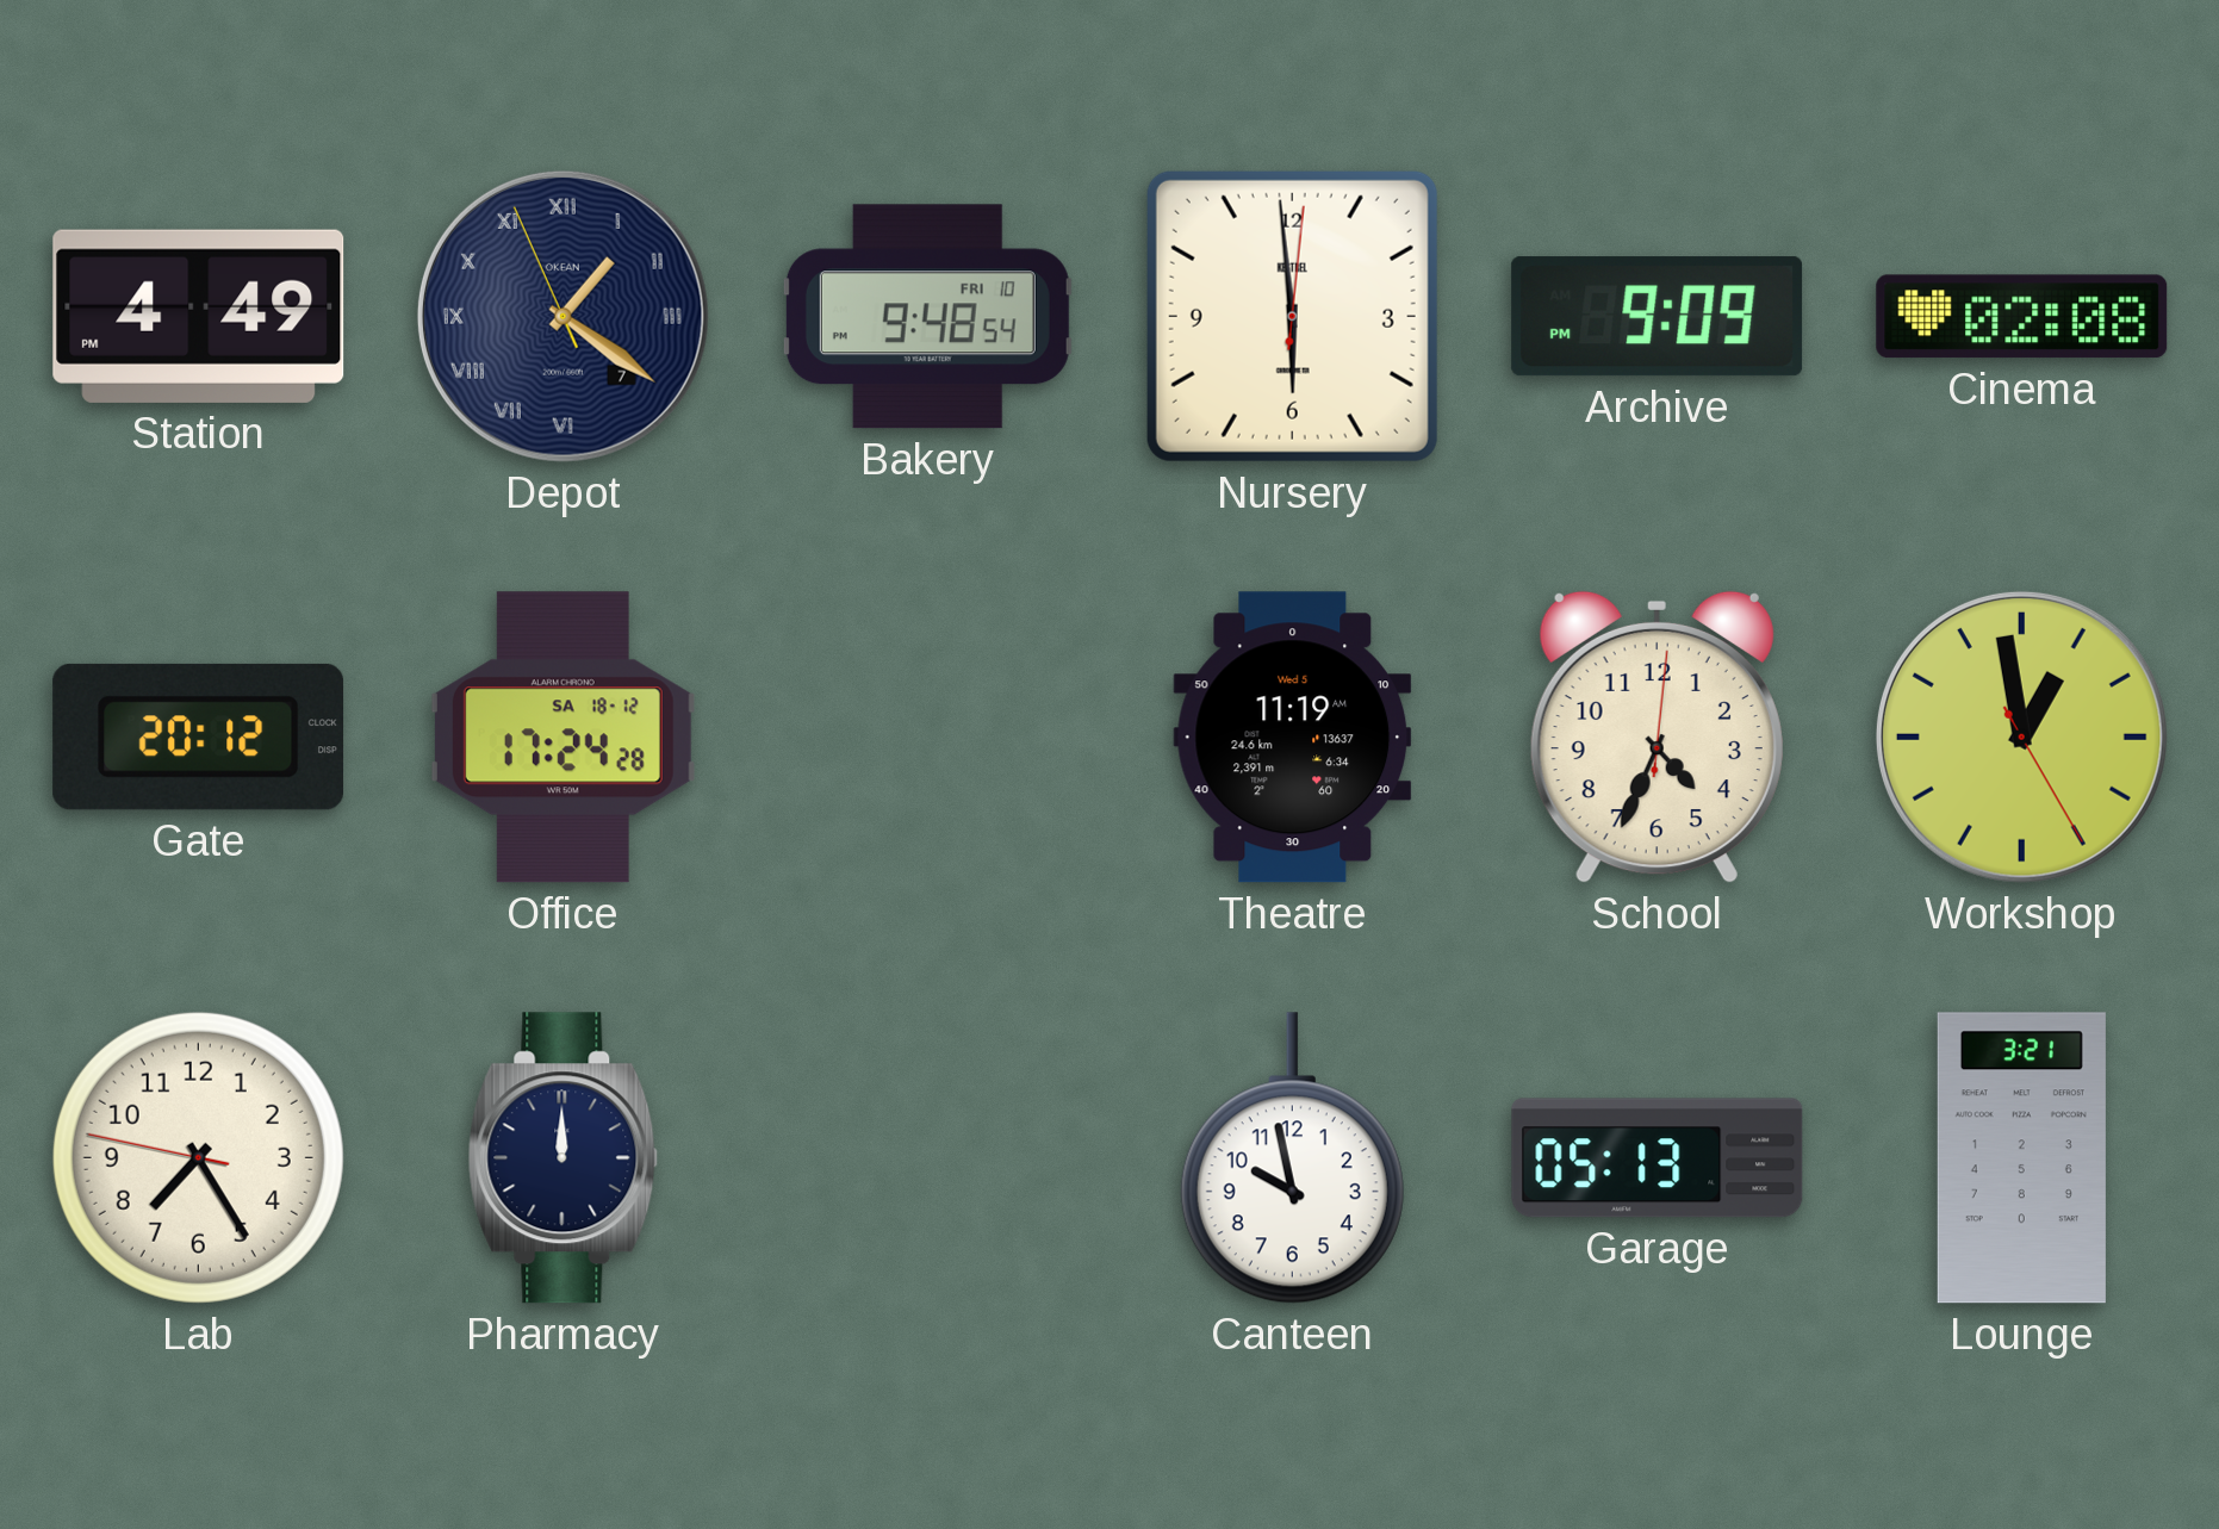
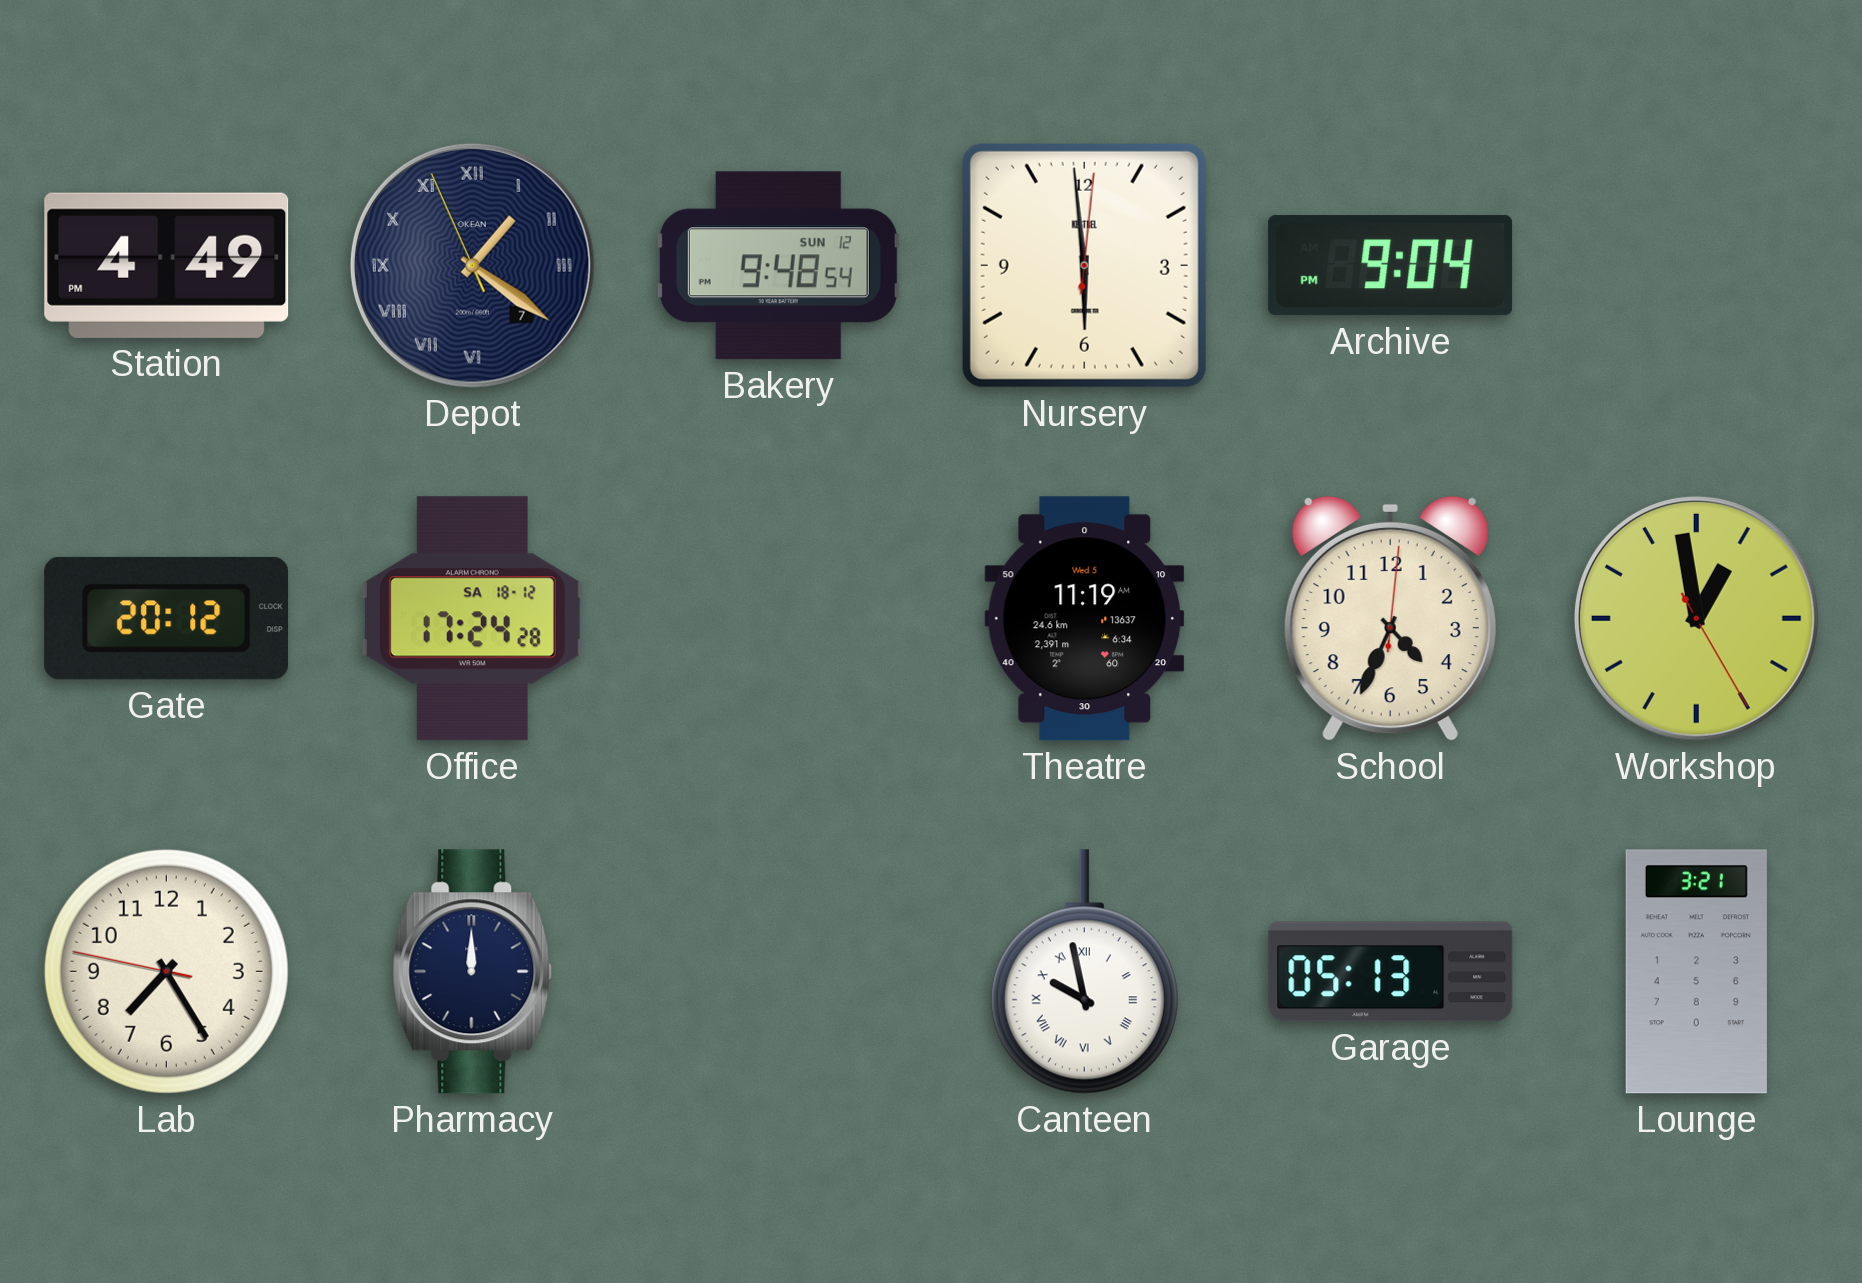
Bakery date: FRI 10 -> SUN 12 (778, 266)
Archive: 9:09 -> 9:04 (1391, 266)
Cinema: 02:08 -> none (2022, 317)
Canteen numerals: Arabic -> Roman (1084, 972)
